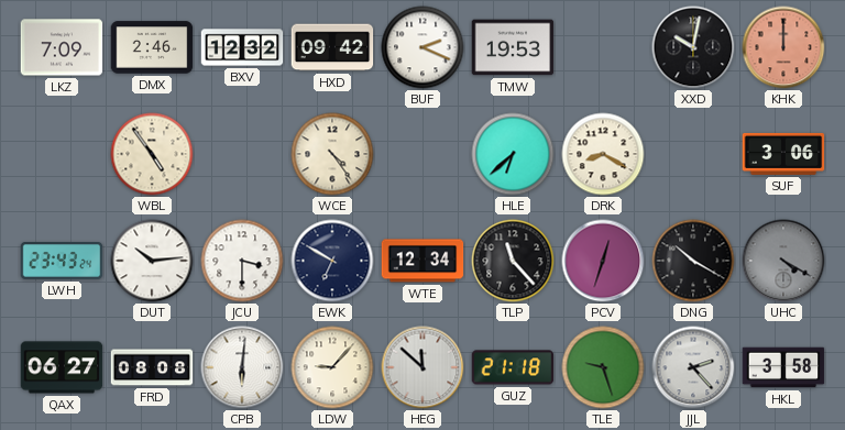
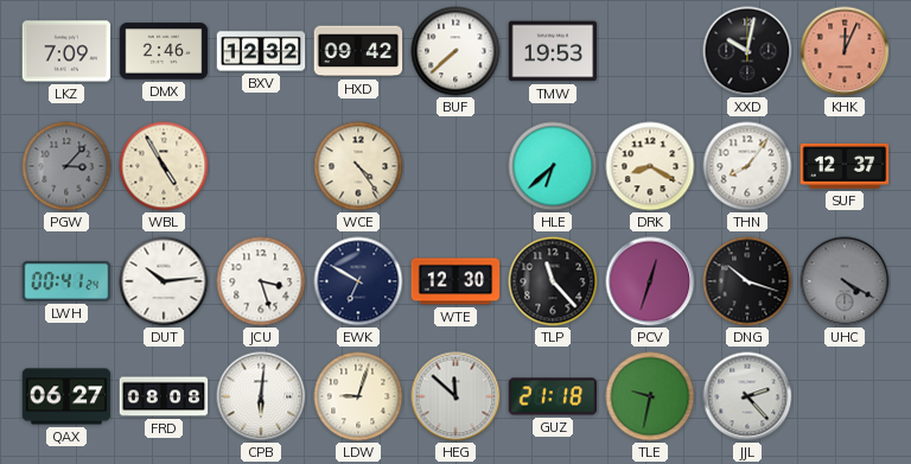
BUF: 2:19 -> 7:38 (455, 51)
KHK: 12:00 -> 12:04 (845, 51)
PGW: none -> 3:07 (66, 166)
WBL: 4:54 -> 4:55 (164, 166)
THN: none -> 8:06 (747, 166)
SUF: 3:06 -> 12:37 (845, 166)
LWH: 23:43 -> 00:41 (66, 282)
JCU: 3:30 -> 3:27 (261, 281)
WTE: 12:34 -> 12:30 (455, 281)
DNG: 10:20 -> 10:18 (747, 281)
LDW: 9:07 -> 9:03 (358, 396)
TLE: 9:27 -> 9:32 (650, 396)
HKL: 3:58 -> none (783, 367)
